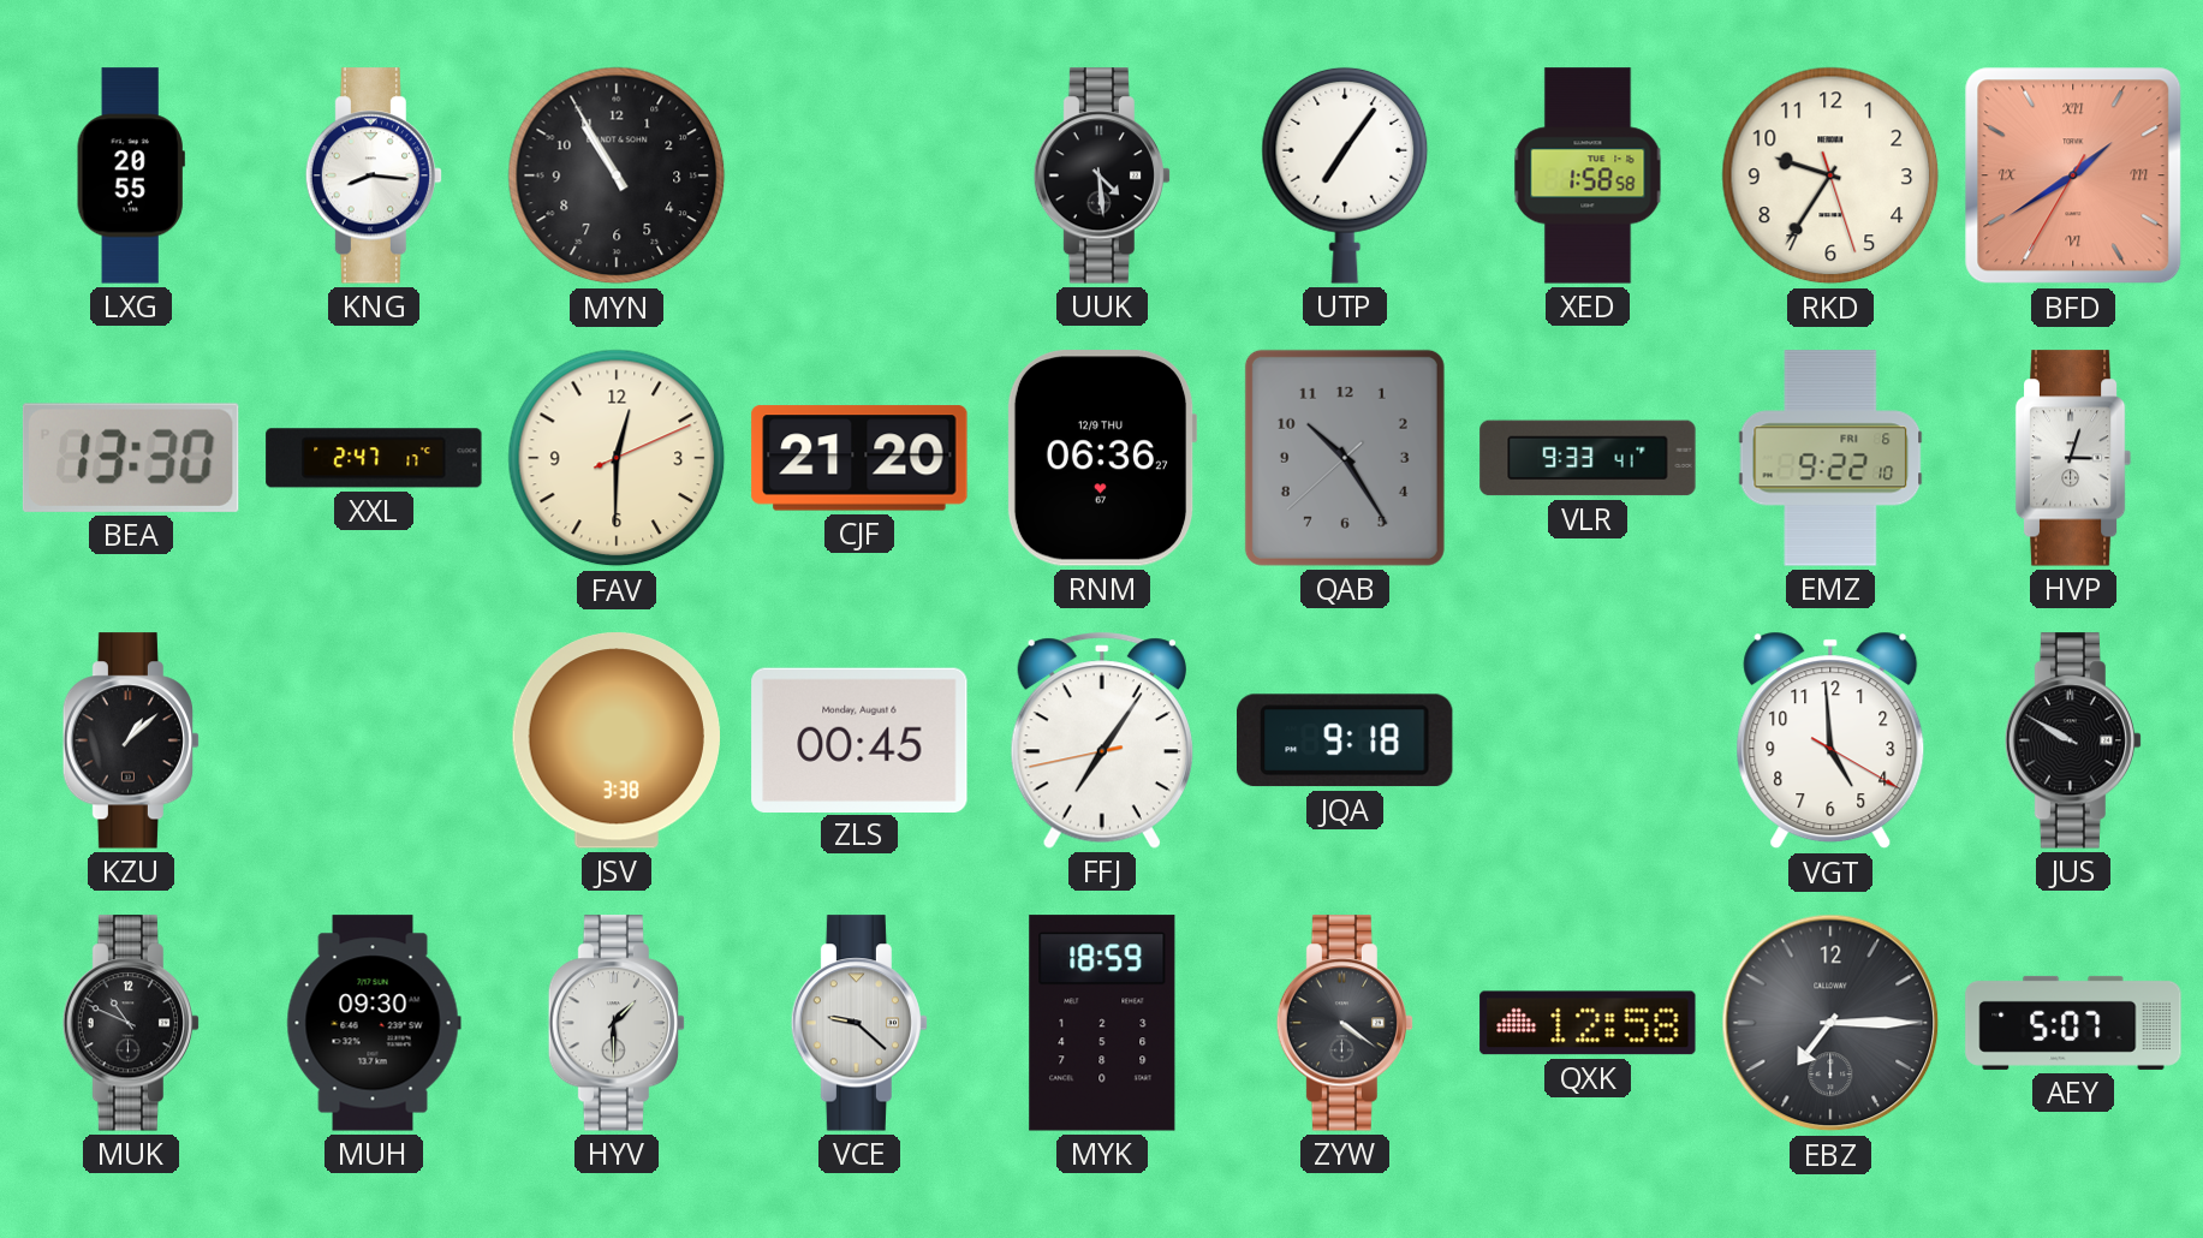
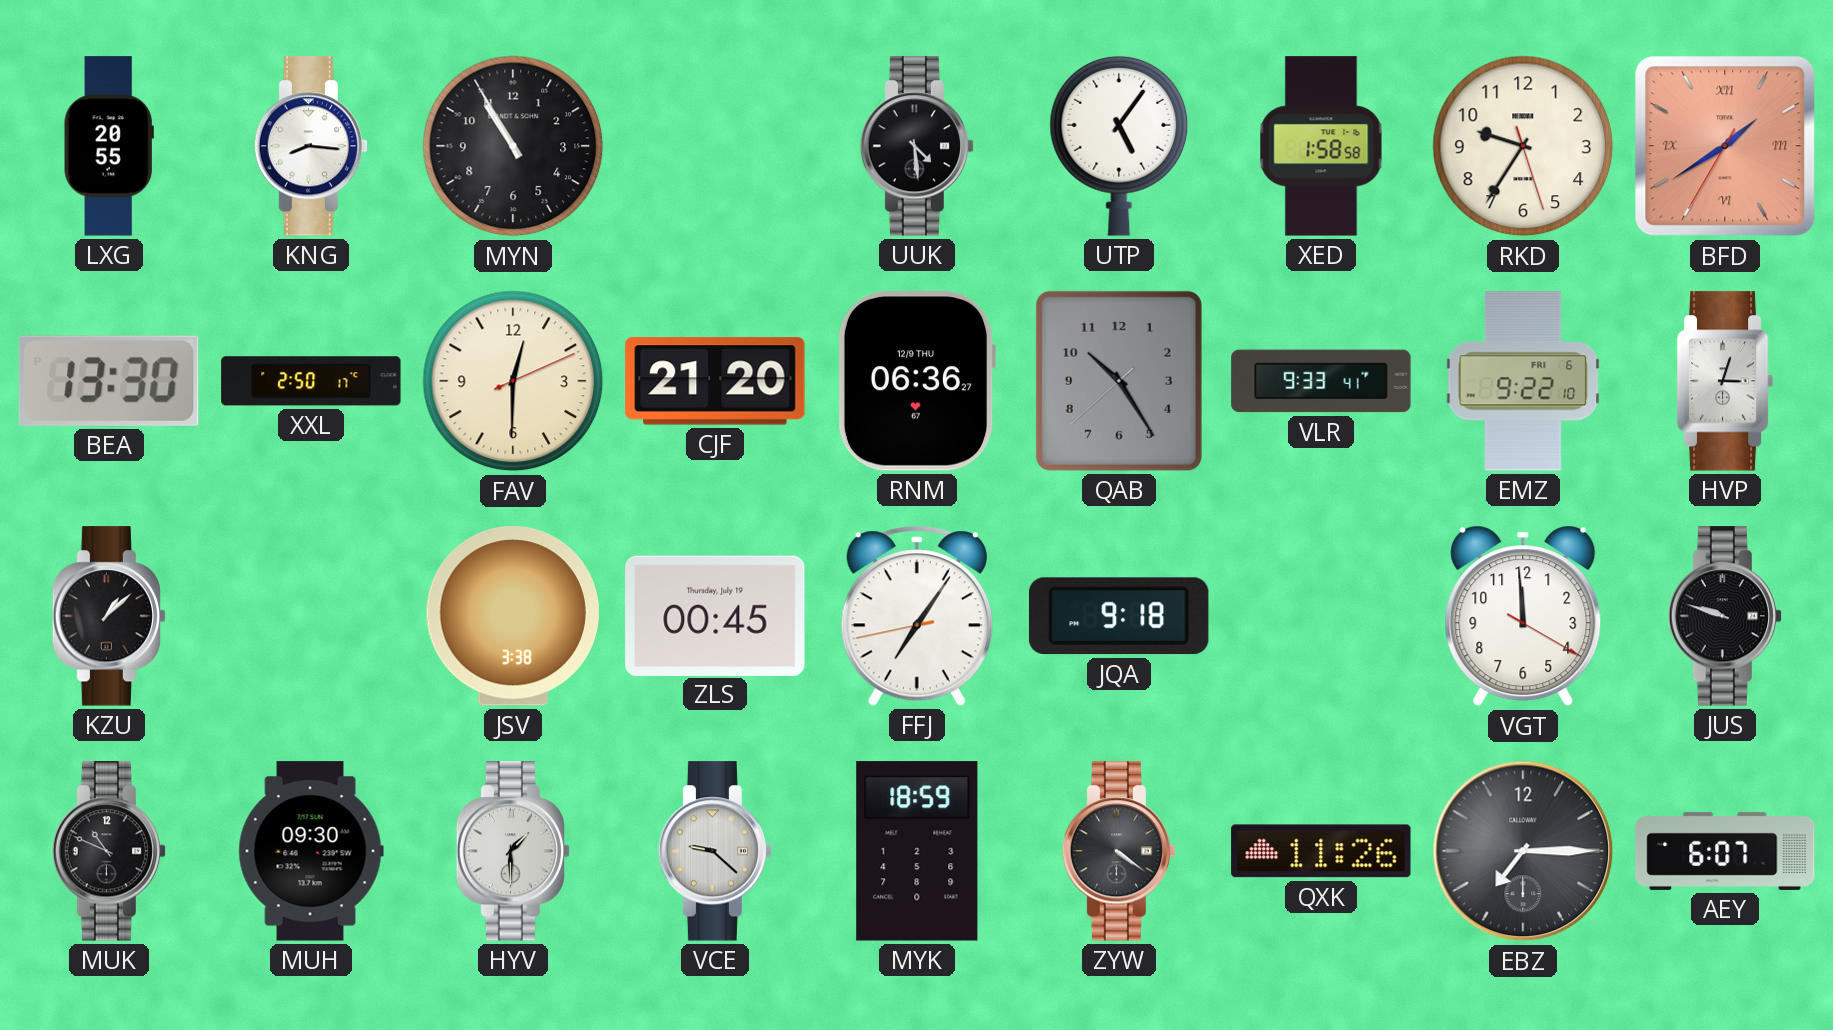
UTP: 7:06 -> 5:06 (1119, 146)
XXL: 2:47 -> 2:50 (311, 381)
ZLS date: Monday, August 6 -> Thursday, July 19 (715, 615)
VGT: 4:59 -> 11:59 (1523, 616)
JUS: 9:50 -> 9:48 (1724, 616)
QXK: 12:58 -> 11:26 (1321, 851)
AEY: 5:07 -> 6:07 (1725, 851)
